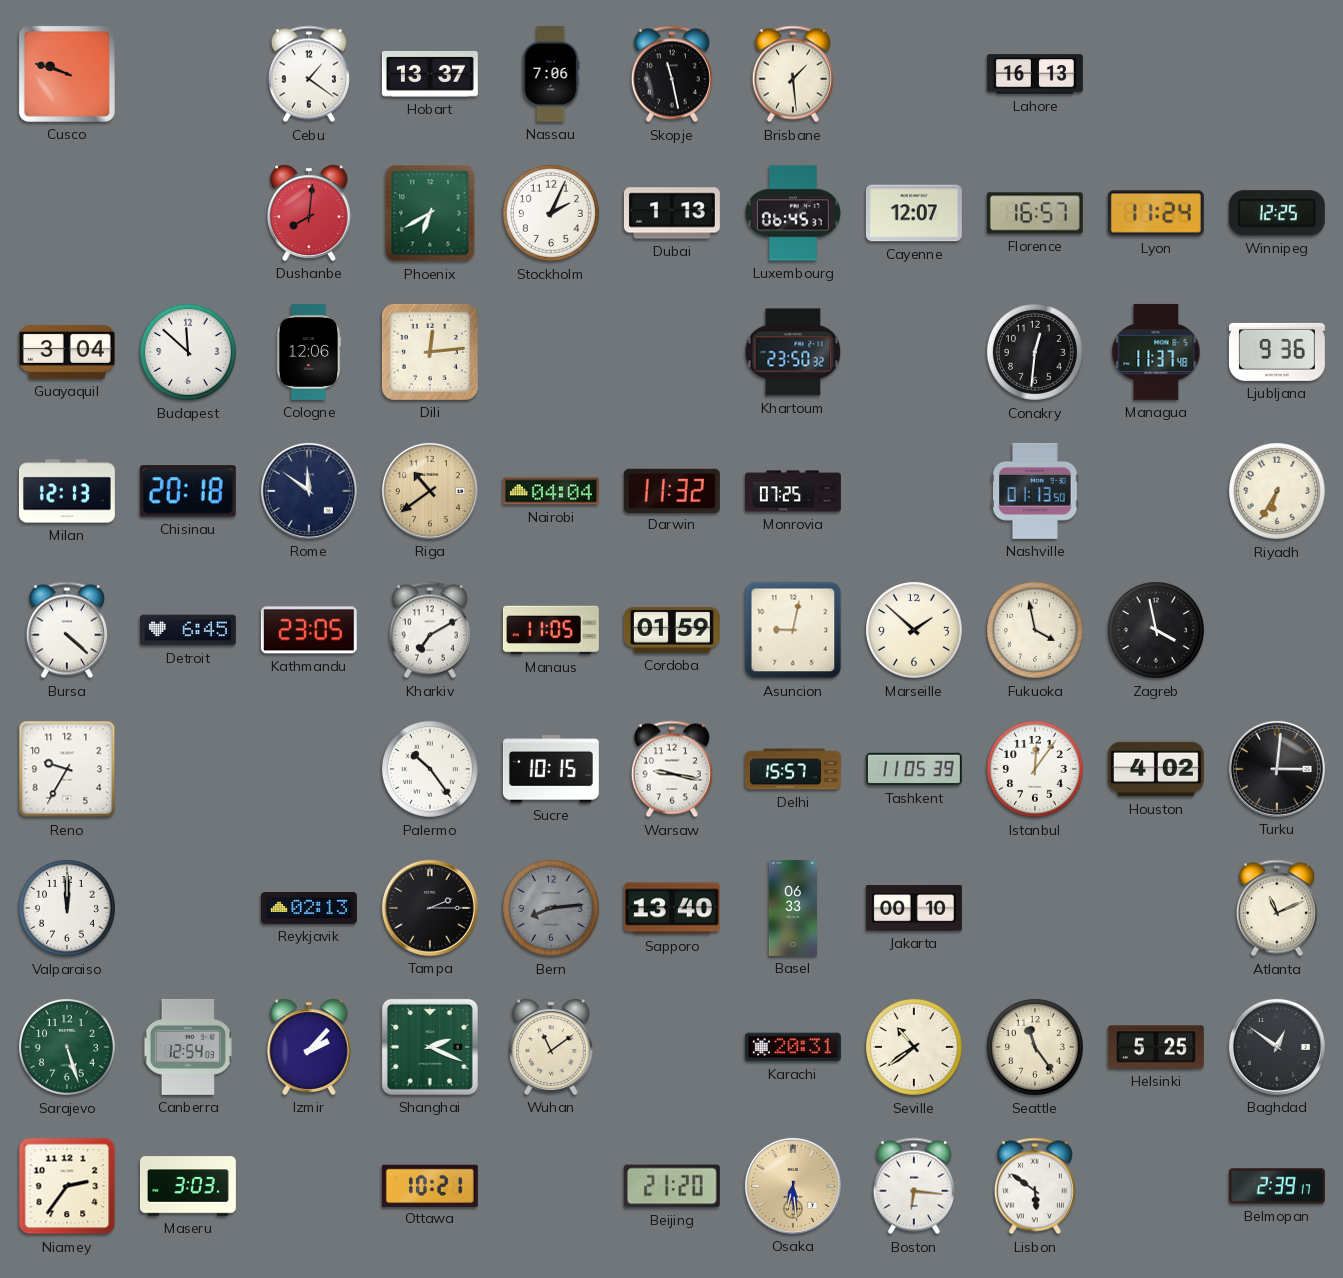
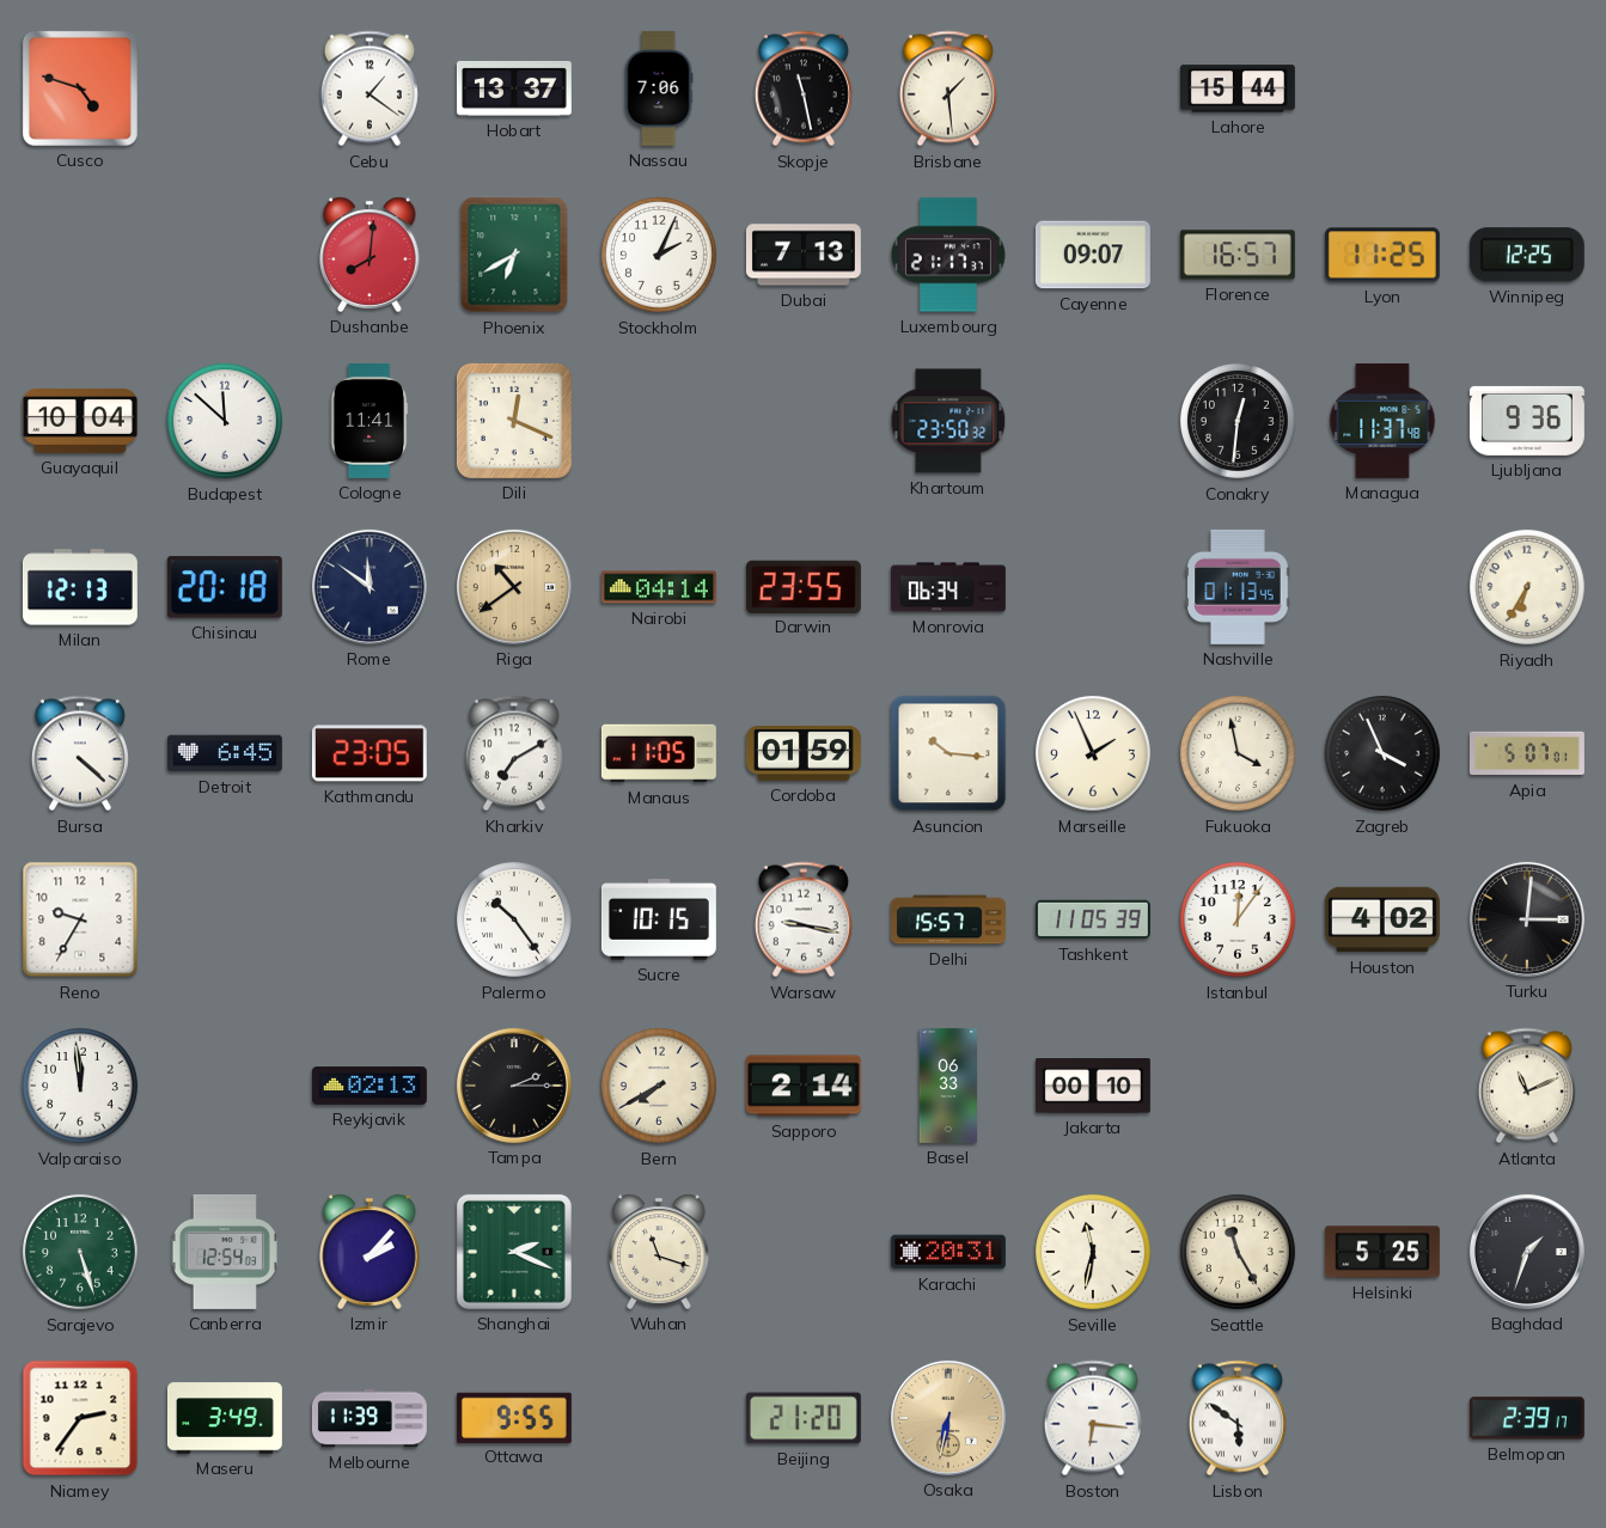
Cusco: 9:48 -> 4:48 (80, 88)
Lahore: 16:13 -> 15:44 (1238, 88)
Dubai: 1:13 -> 7:13 (804, 255)
Luxembourg: 06:45 -> 21:17 (948, 255)
Cayenne: 12:07 -> 09:07 (1093, 255)
Lyon: 11:24 -> 11:25 (1382, 255)
Guayaquil: 3:04 -> 10:04 (80, 421)
Cologne: 12:06 -> 11:41 (370, 421)
Dili: 12:14 -> 12:19 (514, 421)
Nairobi: 04:04 -> 04:14 (659, 587)
Darwin: 11:32 -> 23:55 (804, 586)
Monrovia: 07:25 -> 06:34 (948, 587)
Nashville: 01:13:50 -> 01:13:45 (1239, 587)
Asuncion: 9:02 -> 10:16 (948, 753)
Marseille: 1:52 -> 1:56 (1093, 753)
Zagreb: 3:58 -> 3:56 (1382, 753)
Apia: none -> 5:07 (1527, 753)
Valparaiso: 12:00 -> 11:59 (80, 1086)
Bern: 8:14 -> 7:40 (659, 1086)
Bern dial: grey -> cream (659, 1086)
Sapporo: 13:40 -> 2:14 (804, 1086)
Wuhan: 11:09 -> 11:18 (659, 1252)
Seville: 10:39 -> 11:32 (1093, 1252)
Seattle: 11:24 -> 11:25 (1238, 1252)
Baghdad: 12:51 -> 1:33 (1527, 1252)
Maseru: 3:03 -> 3:49 (225, 1418)
Melbourne: none -> 11:39 (370, 1418)
Ottawa: 10:21 -> 9:55 (514, 1417)
Osaka: 6:29 -> 6:32 (948, 1418)
